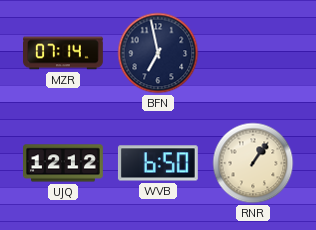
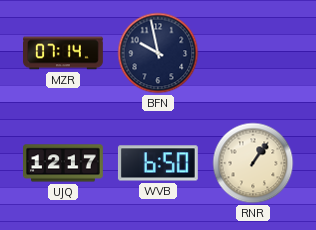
BFN: 6:58 -> 9:58 (158, 53)
UJQ: 12:12 -> 12:17 (64, 163)
